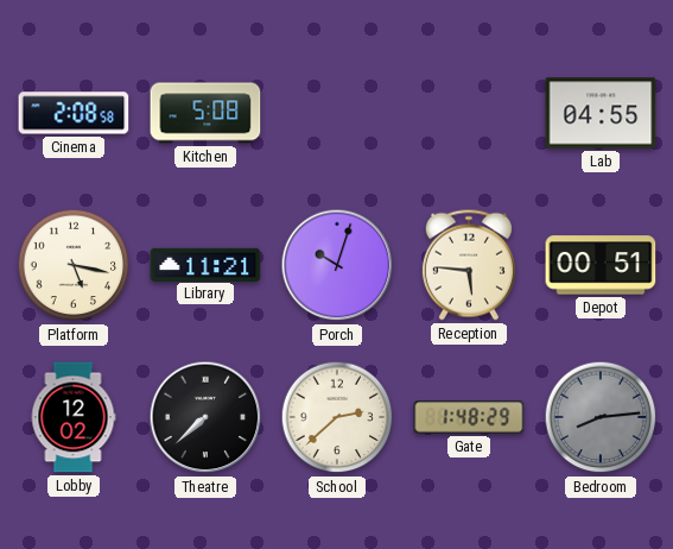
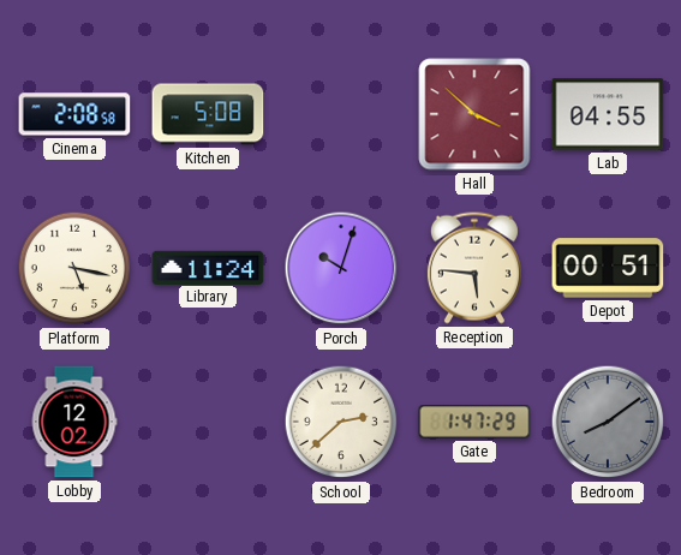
Hall: none -> 3:52 (474, 114)
Library: 11:21 -> 11:24 (208, 267)
Theatre: 7:38 -> none (205, 417)
Gate: 1:48 -> 1:47 (474, 422)
Bedroom: 8:14 -> 8:09 (608, 422)
